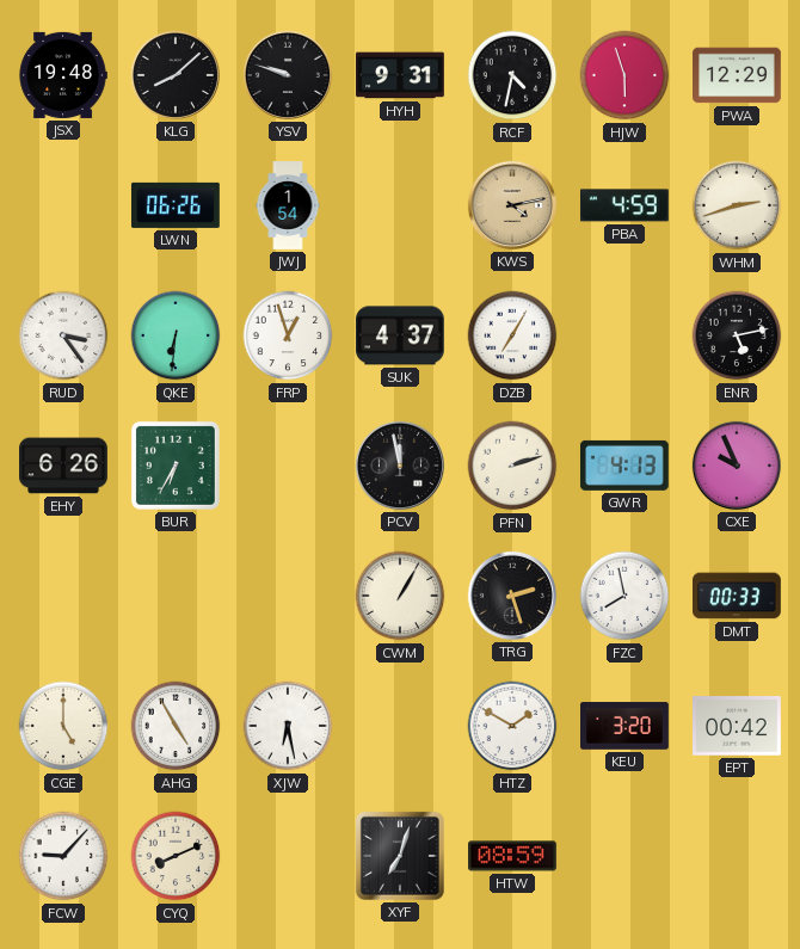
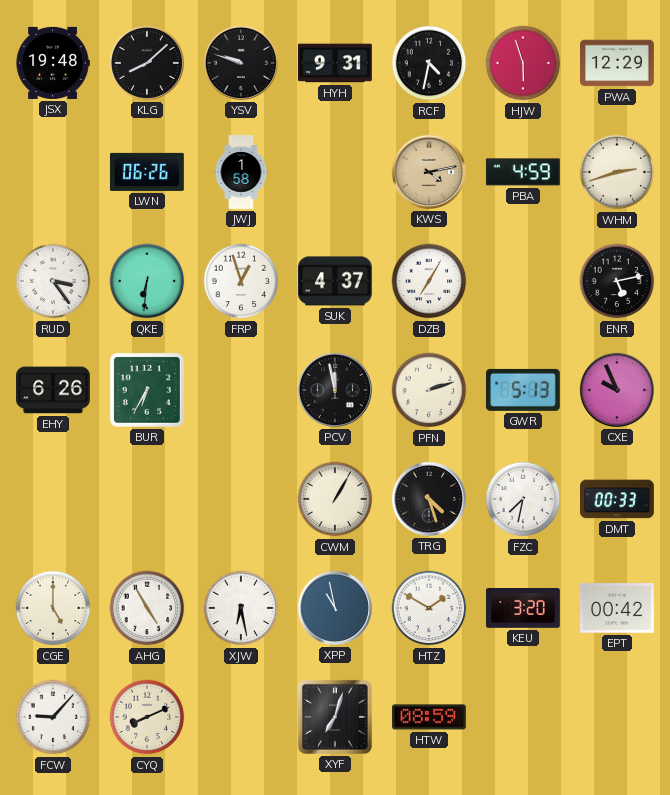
JWJ: 1:54 -> 1:58 (241, 172)
GWR: 4:13 -> 5:13 (523, 390)
TRG: 2:27 -> 4:27 (429, 499)
FZC: 7:58 -> 7:32 (523, 499)
XPP: none -> 10:58 (335, 608)
